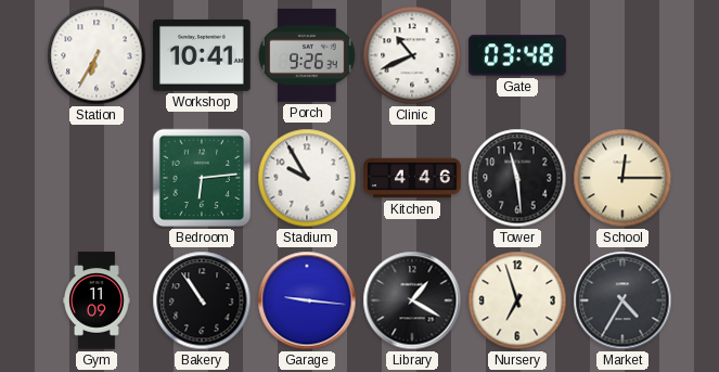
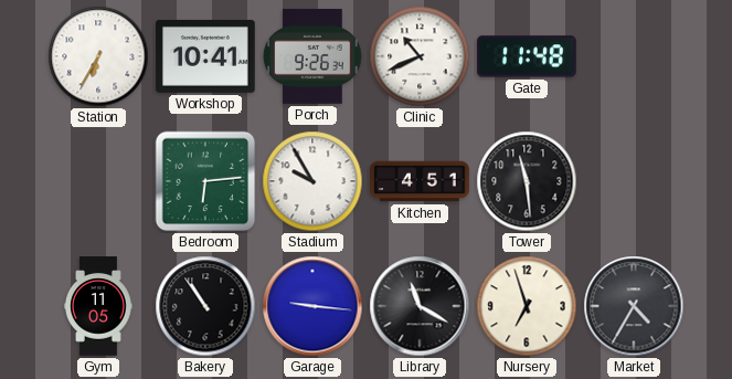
Gate: 03:48 -> 11:48 (527, 56)
Kitchen: 4:46 -> 4:51 (420, 181)
School: 12:15 -> none (622, 178)
Gym: 11:09 -> 11:05 (99, 306)
Library: 1:20 -> 11:20 (420, 306)
